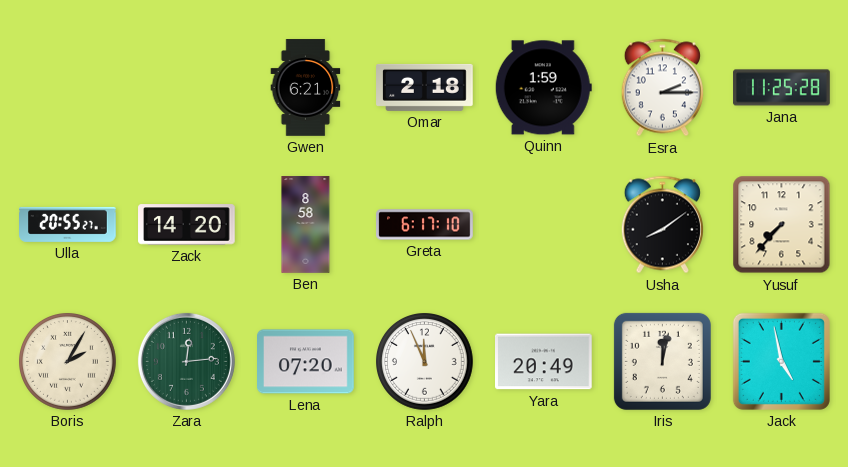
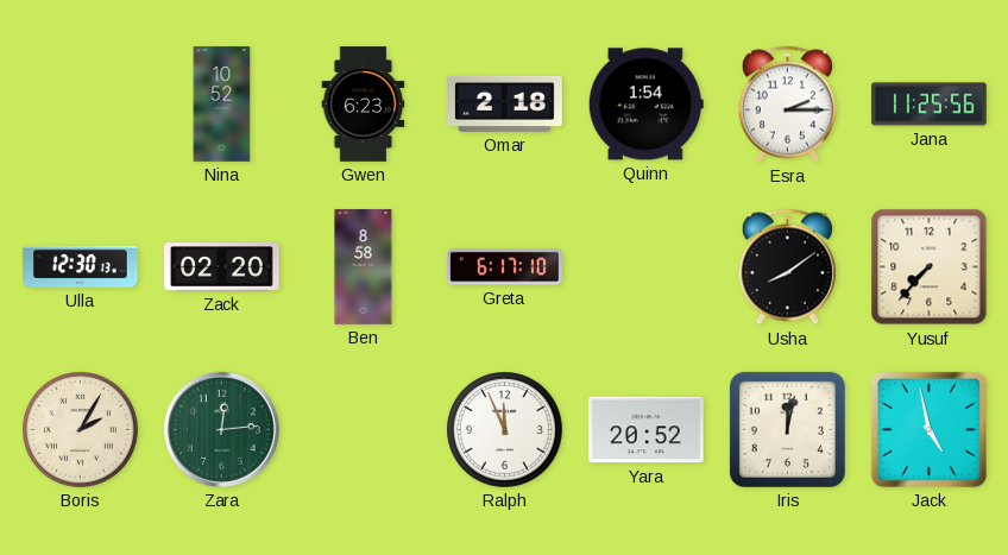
Nina: none -> 10:52 (222, 105)
Gwen: 6:21 -> 6:23 (364, 105)
Quinn: 1:59 -> 1:54 (645, 105)
Jana: 11:25:28 -> 11:25:56 (930, 105)
Ulla: 20:55 -> 12:30 (81, 266)
Zack: 14:20 -> 02:20 (222, 267)
Lena: 07:20 -> none (306, 362)
Yara: 20:49 -> 20:52 (647, 430)
